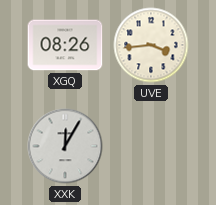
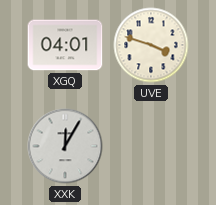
XGQ: 08:26 -> 04:01 (65, 45)
UVE: 3:44 -> 3:48 (151, 45)
